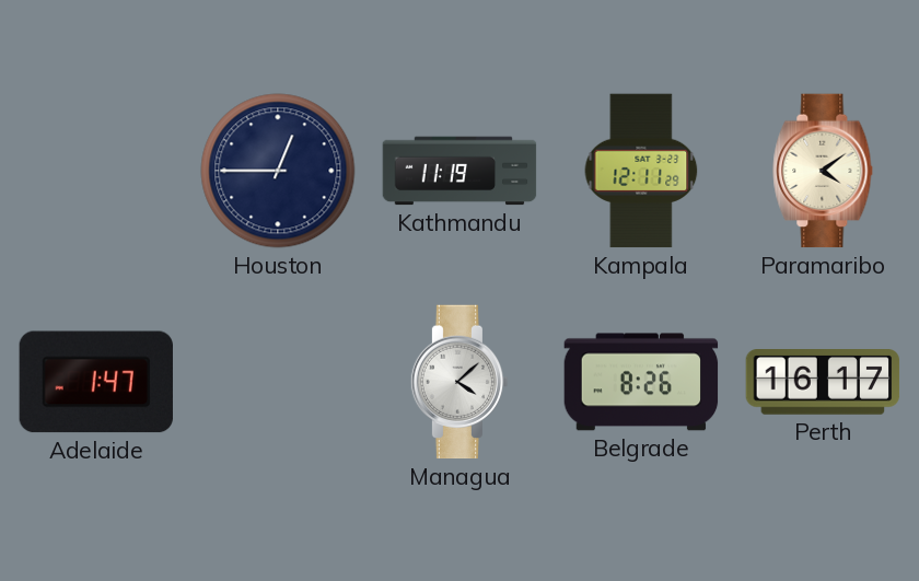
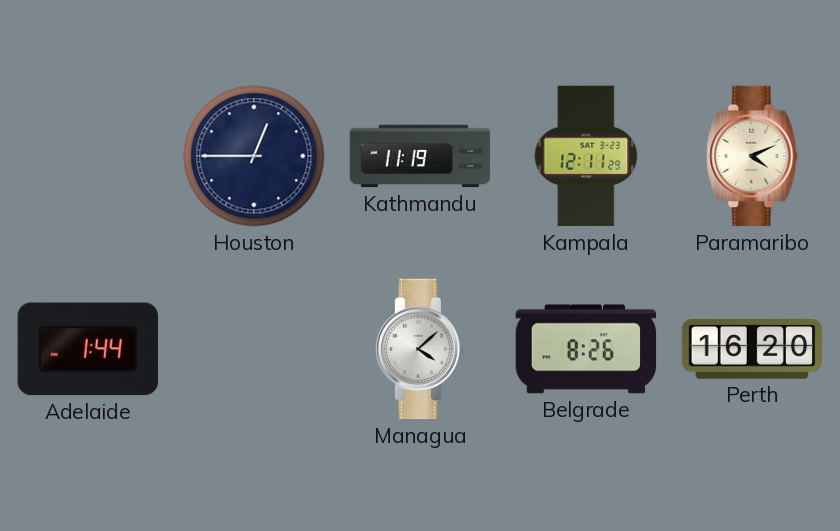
Paramaribo: 4:09 -> 4:11 (752, 156)
Adelaide: 1:47 -> 1:44 (87, 349)
Perth: 16:17 -> 16:20 (752, 350)
